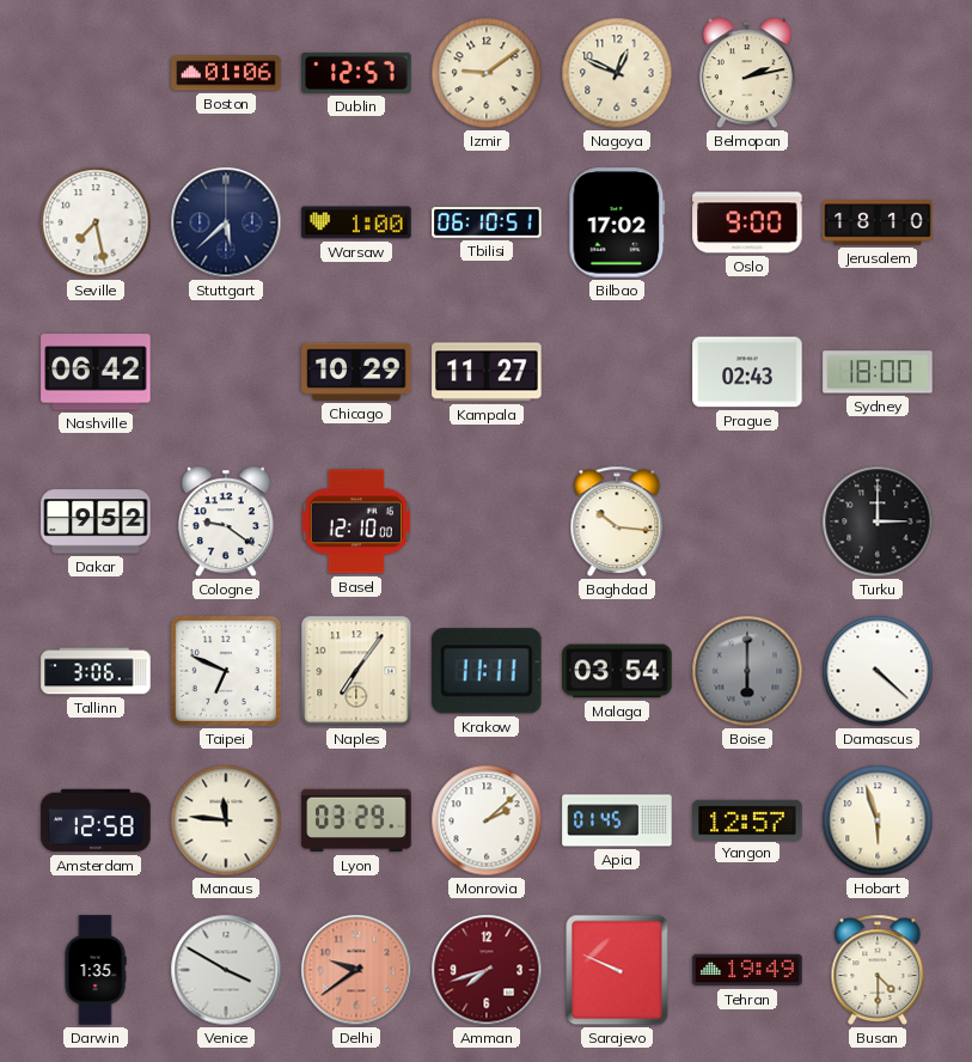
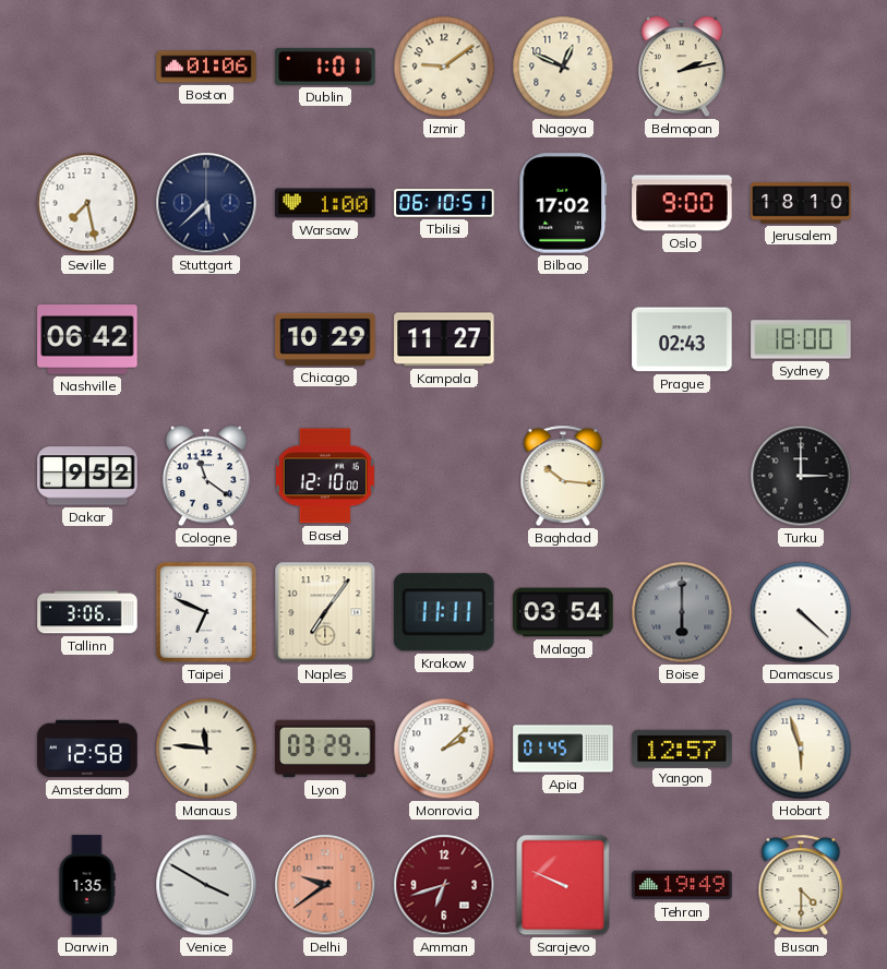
Dublin: 12:57 -> 1:01 (325, 67)
Cologne: 9:21 -> 11:21 (206, 476)
Amman: 7:42 -> 6:42 (444, 885)
